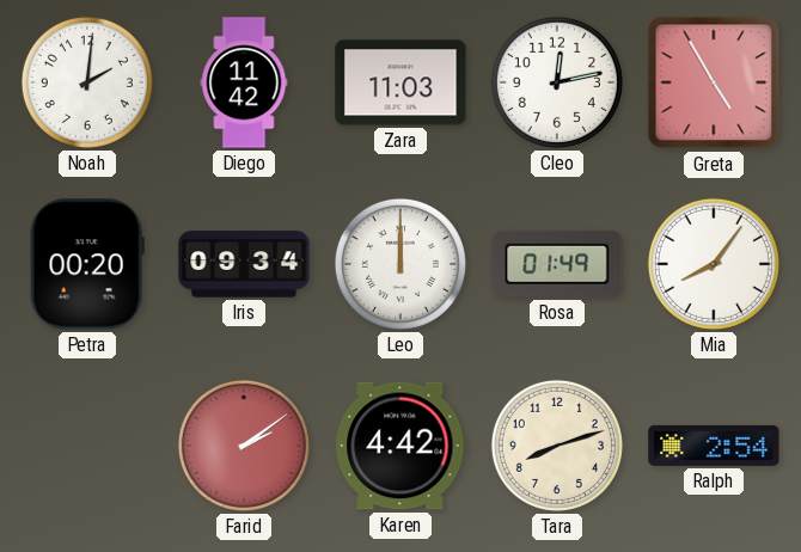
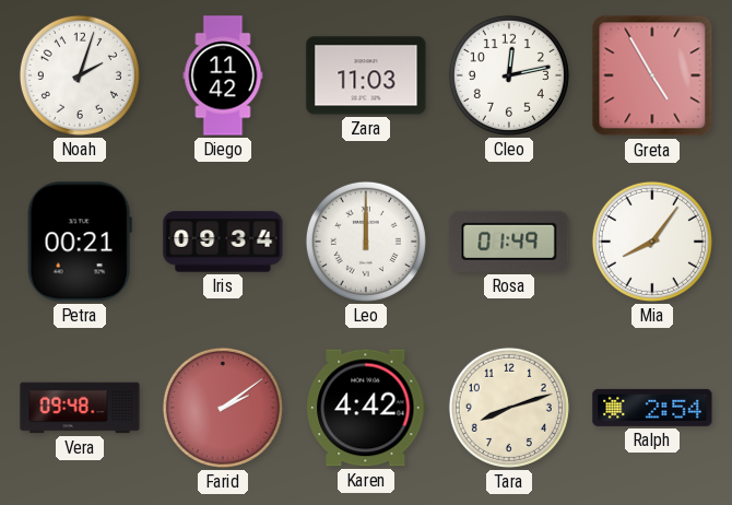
Noah: 2:01 -> 2:03 (80, 75)
Petra: 00:20 -> 00:21 (80, 242)
Vera: none -> 09:48 (80, 408)
